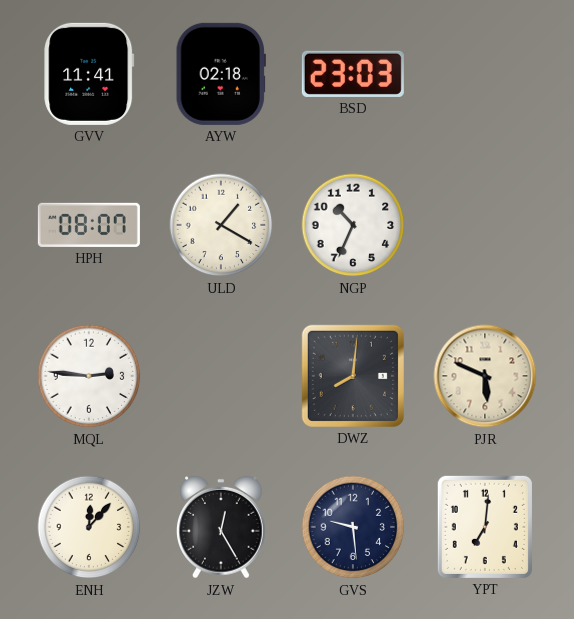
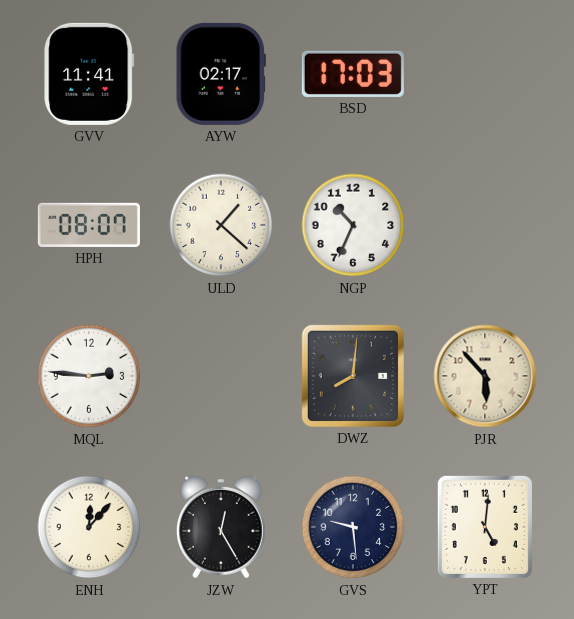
AYW: 02:18 -> 02:17 (221, 74)
BSD: 23:03 -> 17:03 (353, 74)
ULD: 1:20 -> 1:22 (221, 225)
PJR: 5:49 -> 5:53 (485, 376)
YPT: 7:01 -> 5:01 (485, 527)
